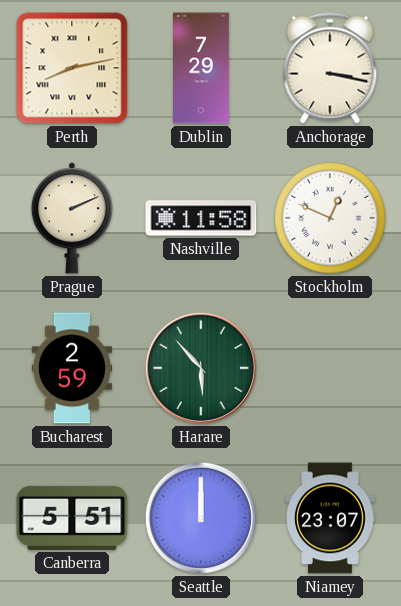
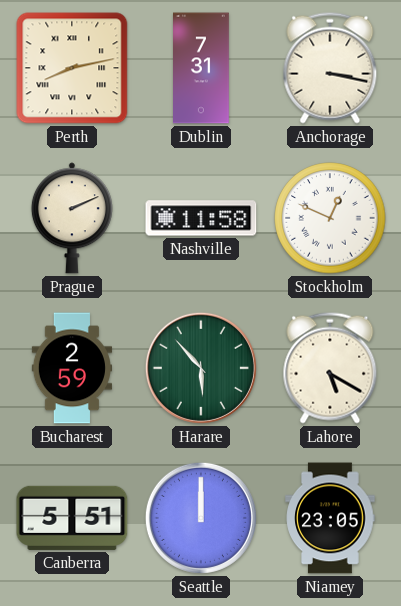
Dublin: 7:29 -> 7:31 (202, 68)
Lahore: none -> 5:20 (330, 368)
Niamey: 23:07 -> 23:05 (330, 518)
